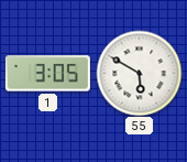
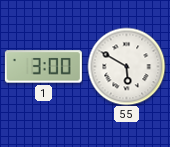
1: 3:05 -> 3:00 (43, 67)
